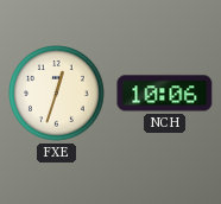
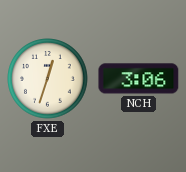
NCH: 10:06 -> 3:06 (139, 79)
